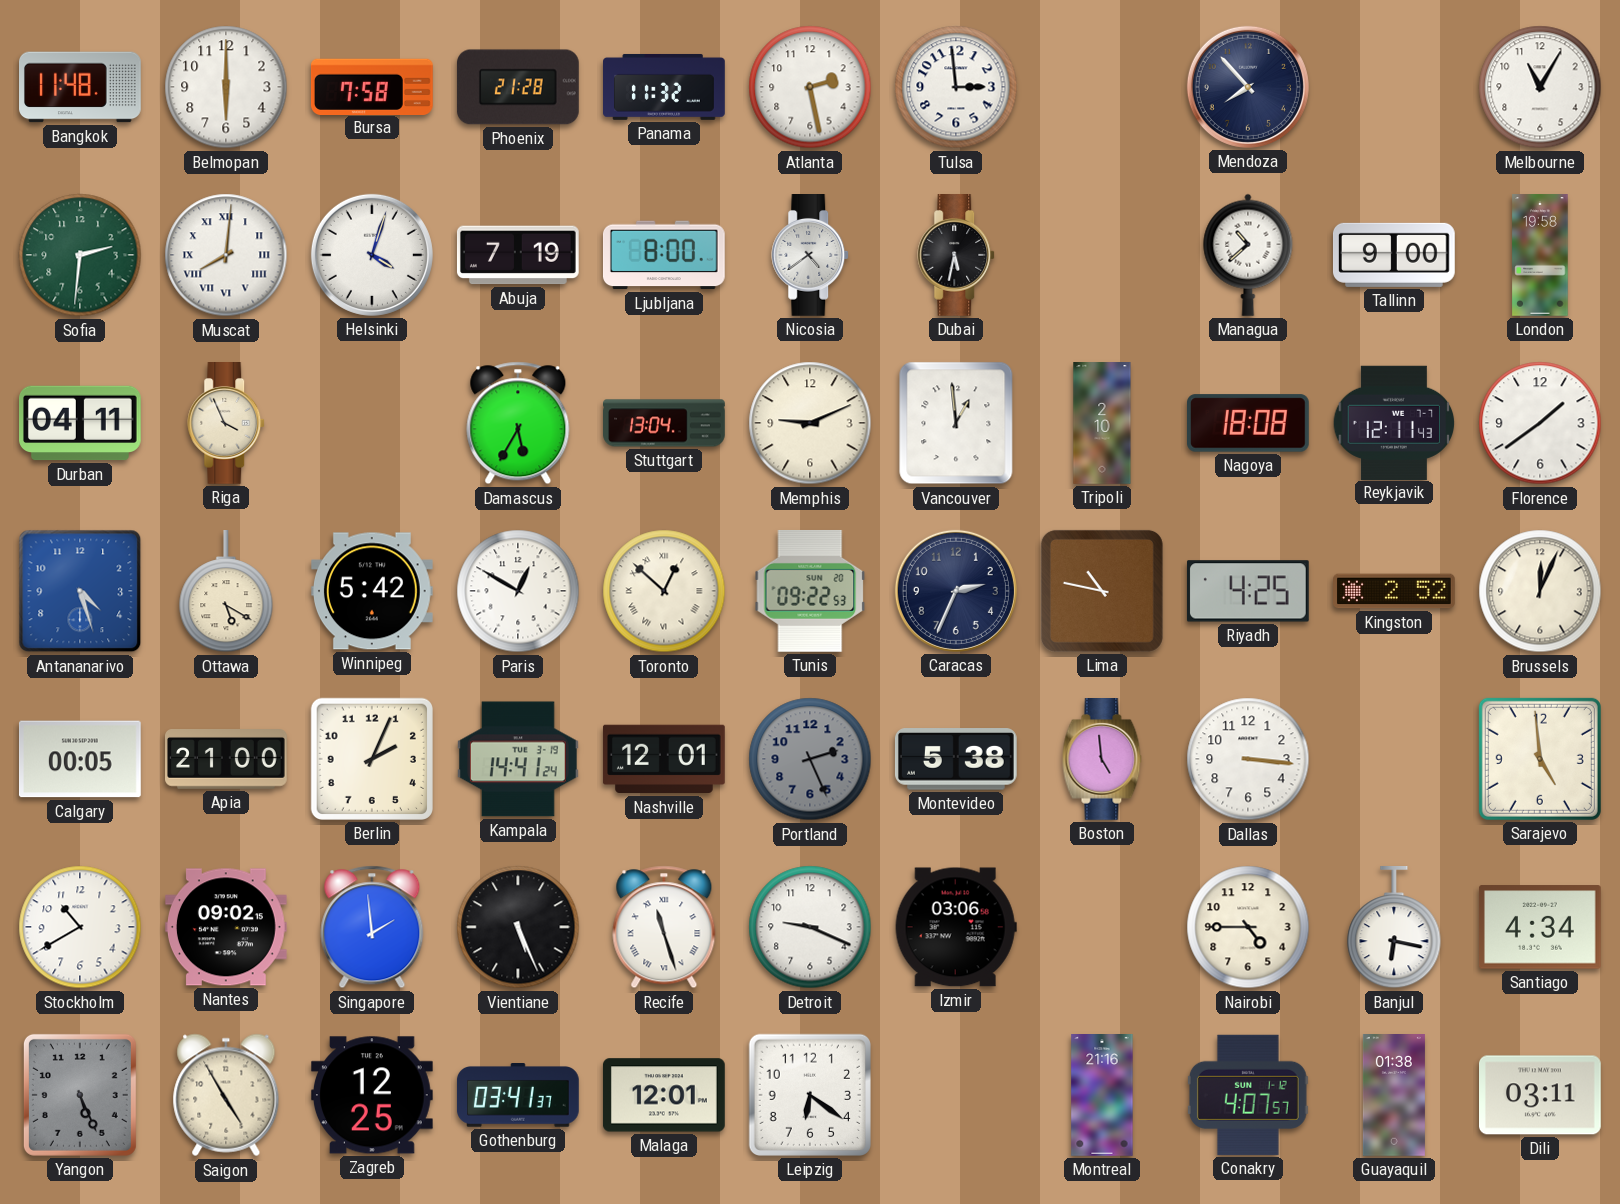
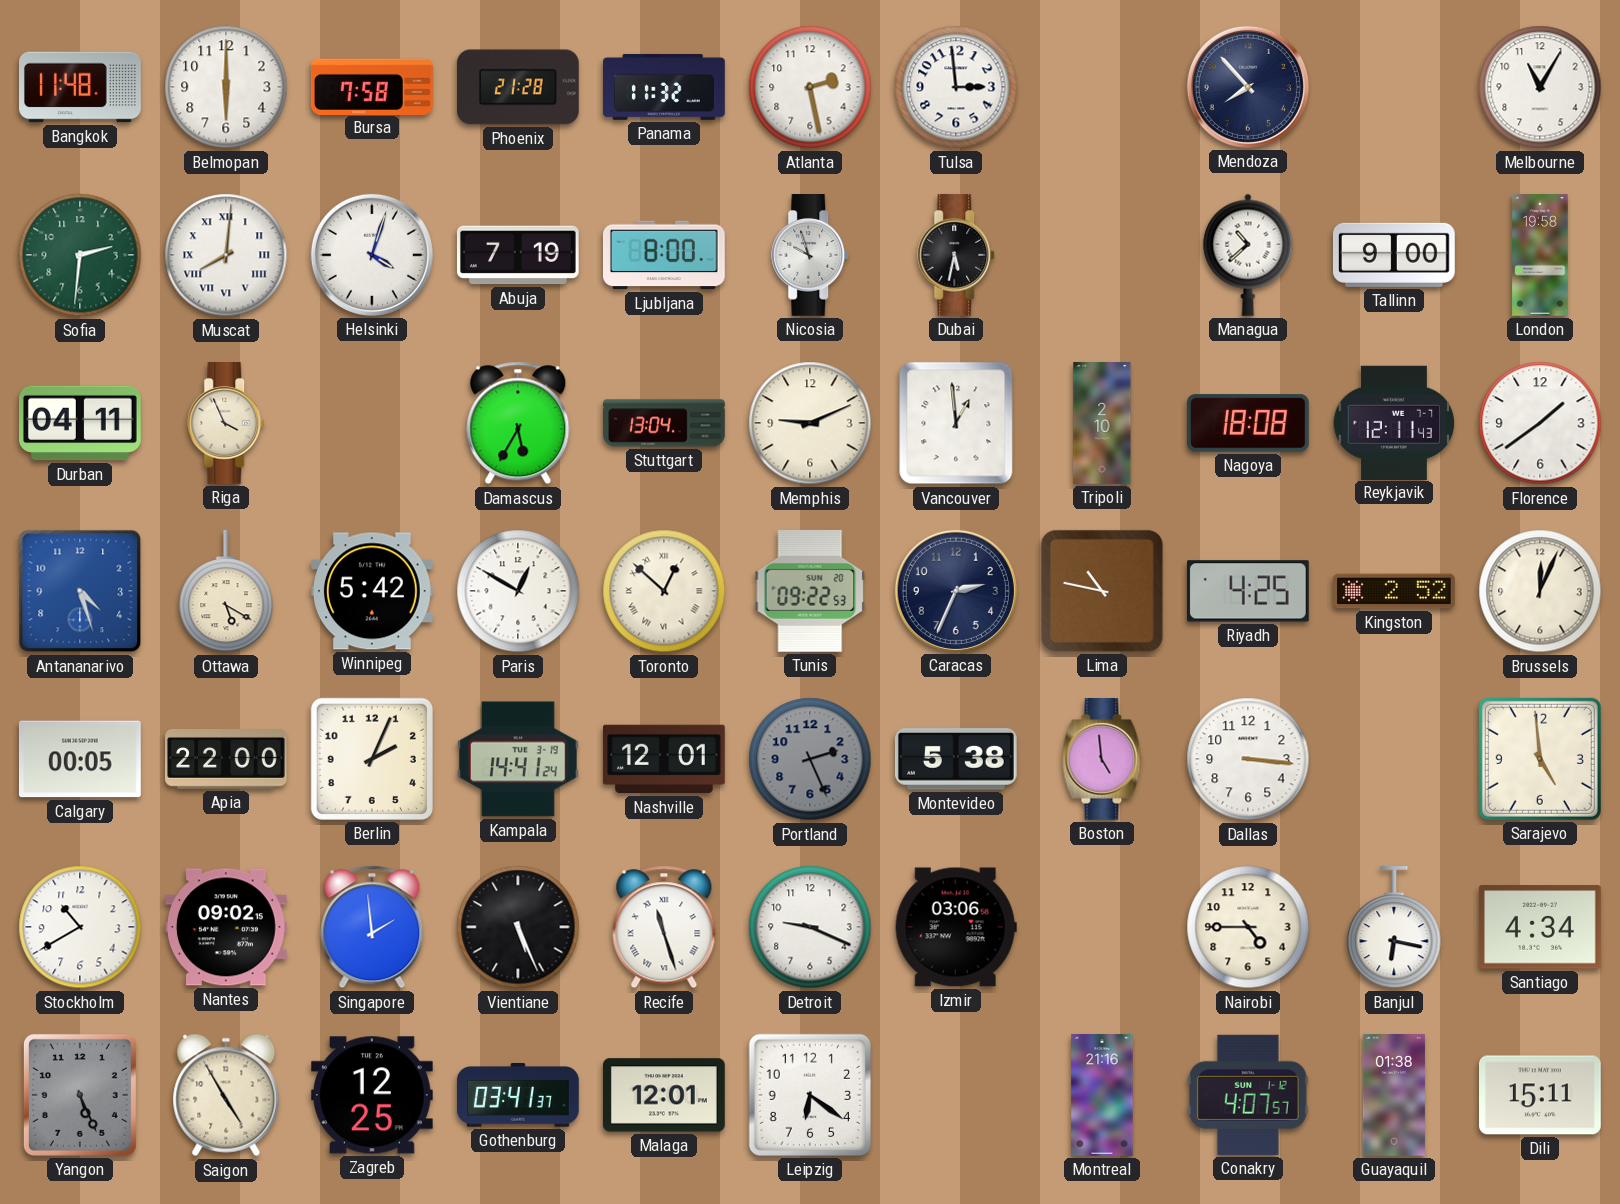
Nicosia: 4:39 -> 9:57 (811, 256)
Apia: 21:00 -> 22:00 (227, 760)
Dili: 03:11 -> 15:11 (1541, 1095)
